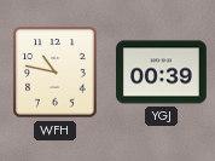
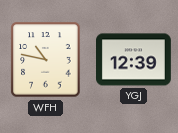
YGJ: 00:39 -> 12:39 (134, 60)
